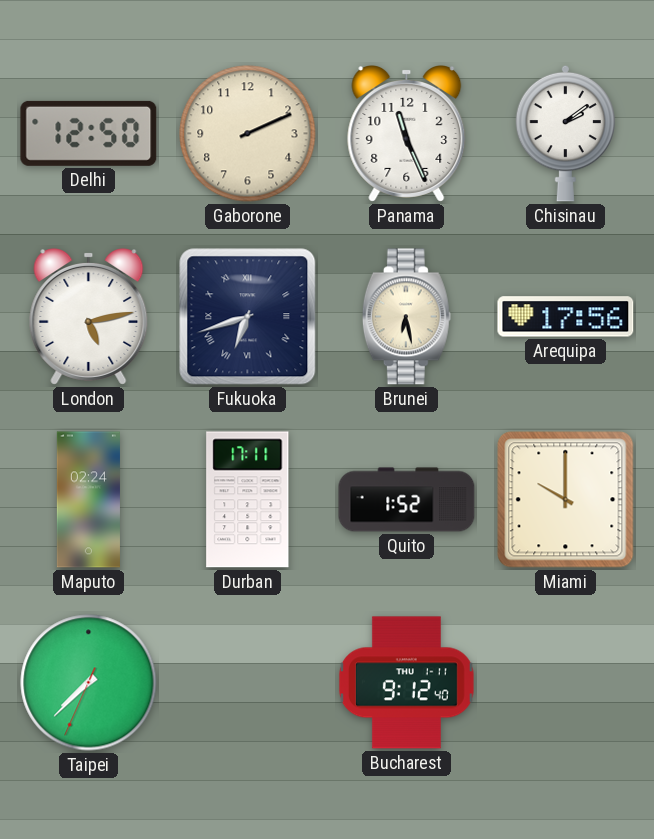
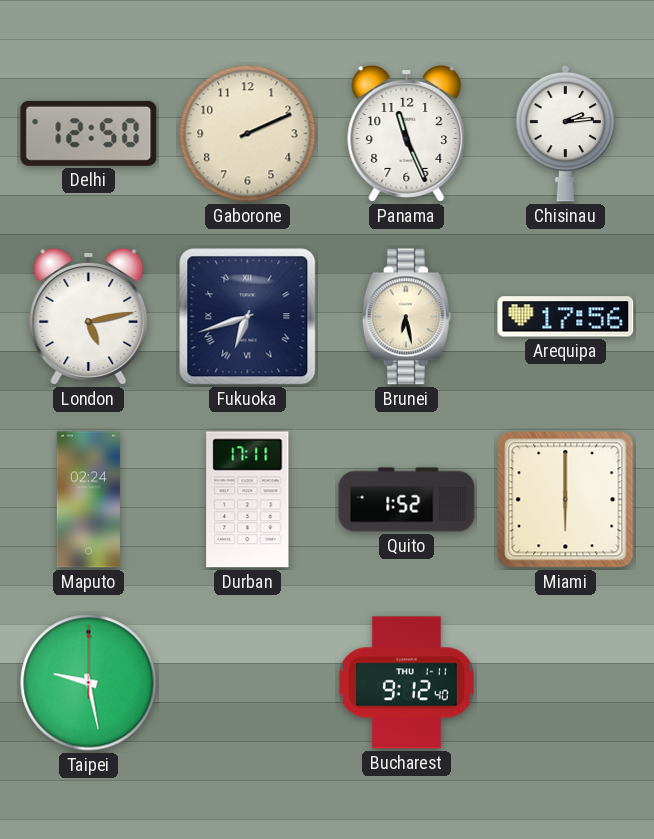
Chisinau: 2:09 -> 2:14 (566, 133)
Miami: 10:00 -> 6:00 (566, 500)
Taipei: 7:37 -> 9:28 (89, 683)
